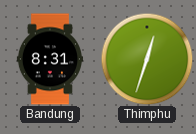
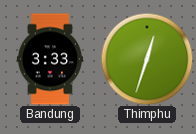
Bandung: 8:31 -> 3:33 (50, 59)
